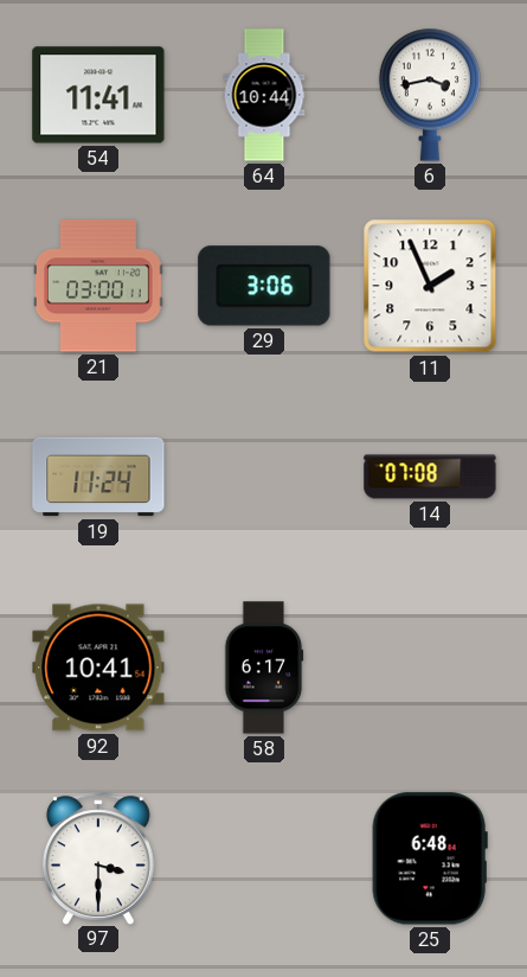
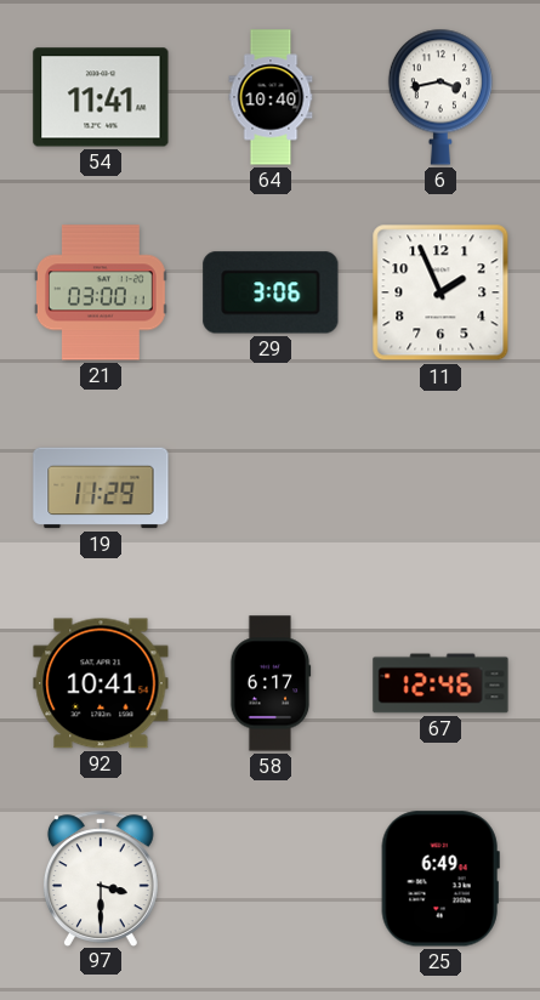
64: 10:44 -> 10:40 (271, 97)
19: 11:24 -> 11:29 (101, 488)
14: 07:08 -> none (430, 477)
67: none -> 12:46 (440, 683)
25: 6:48 -> 6:49 (440, 879)
